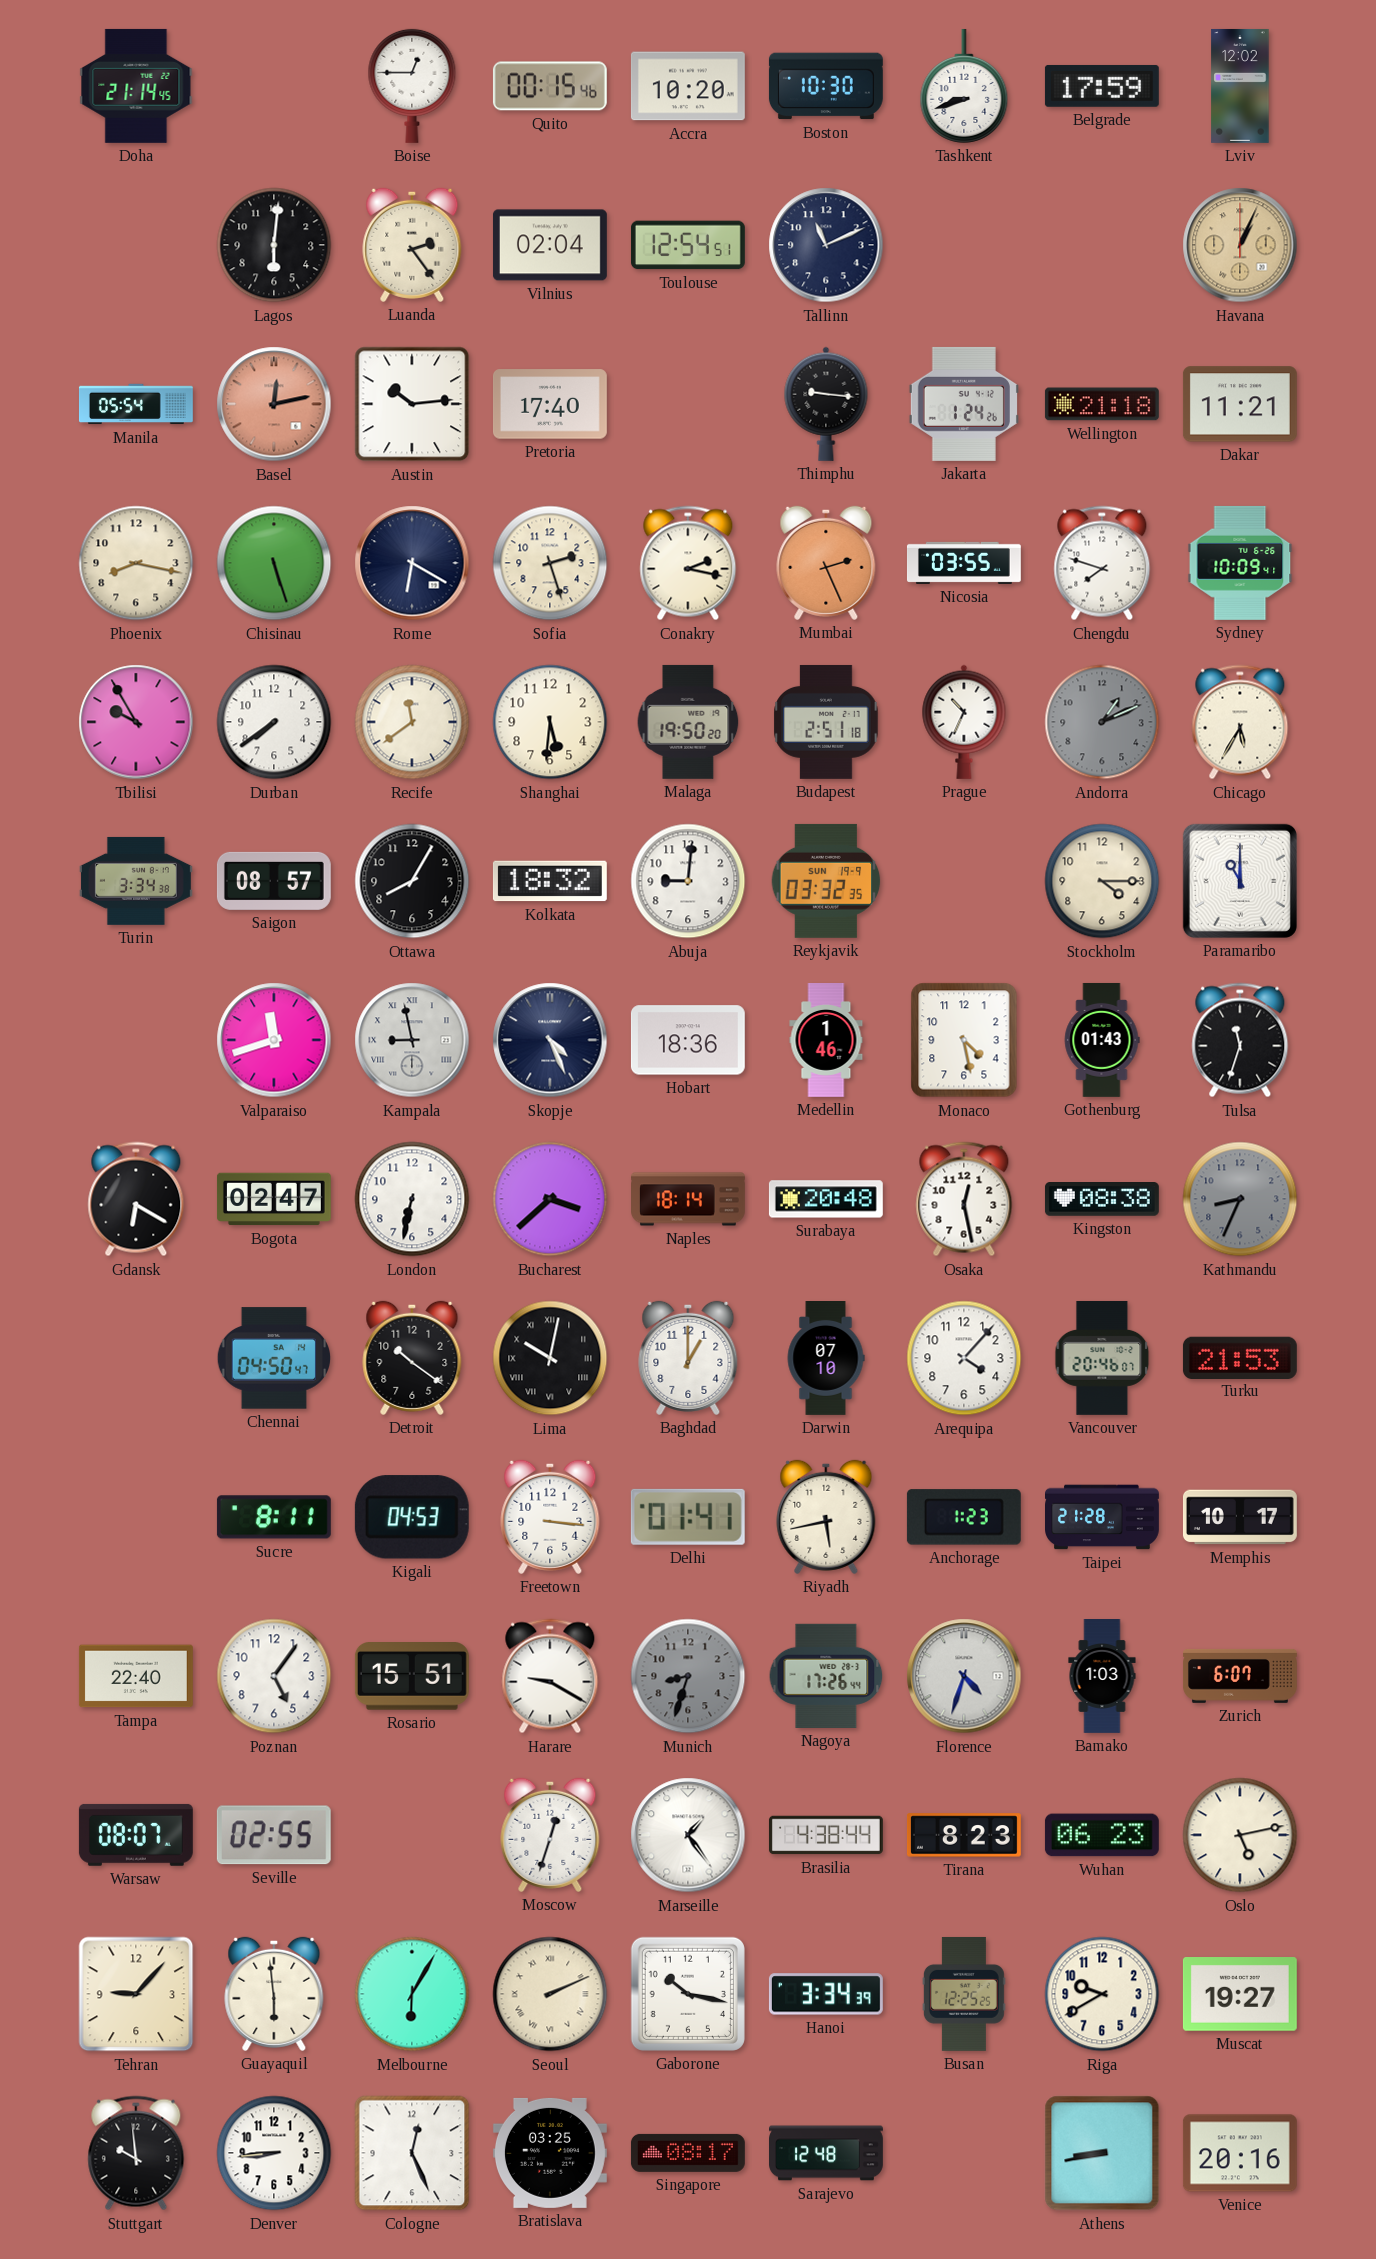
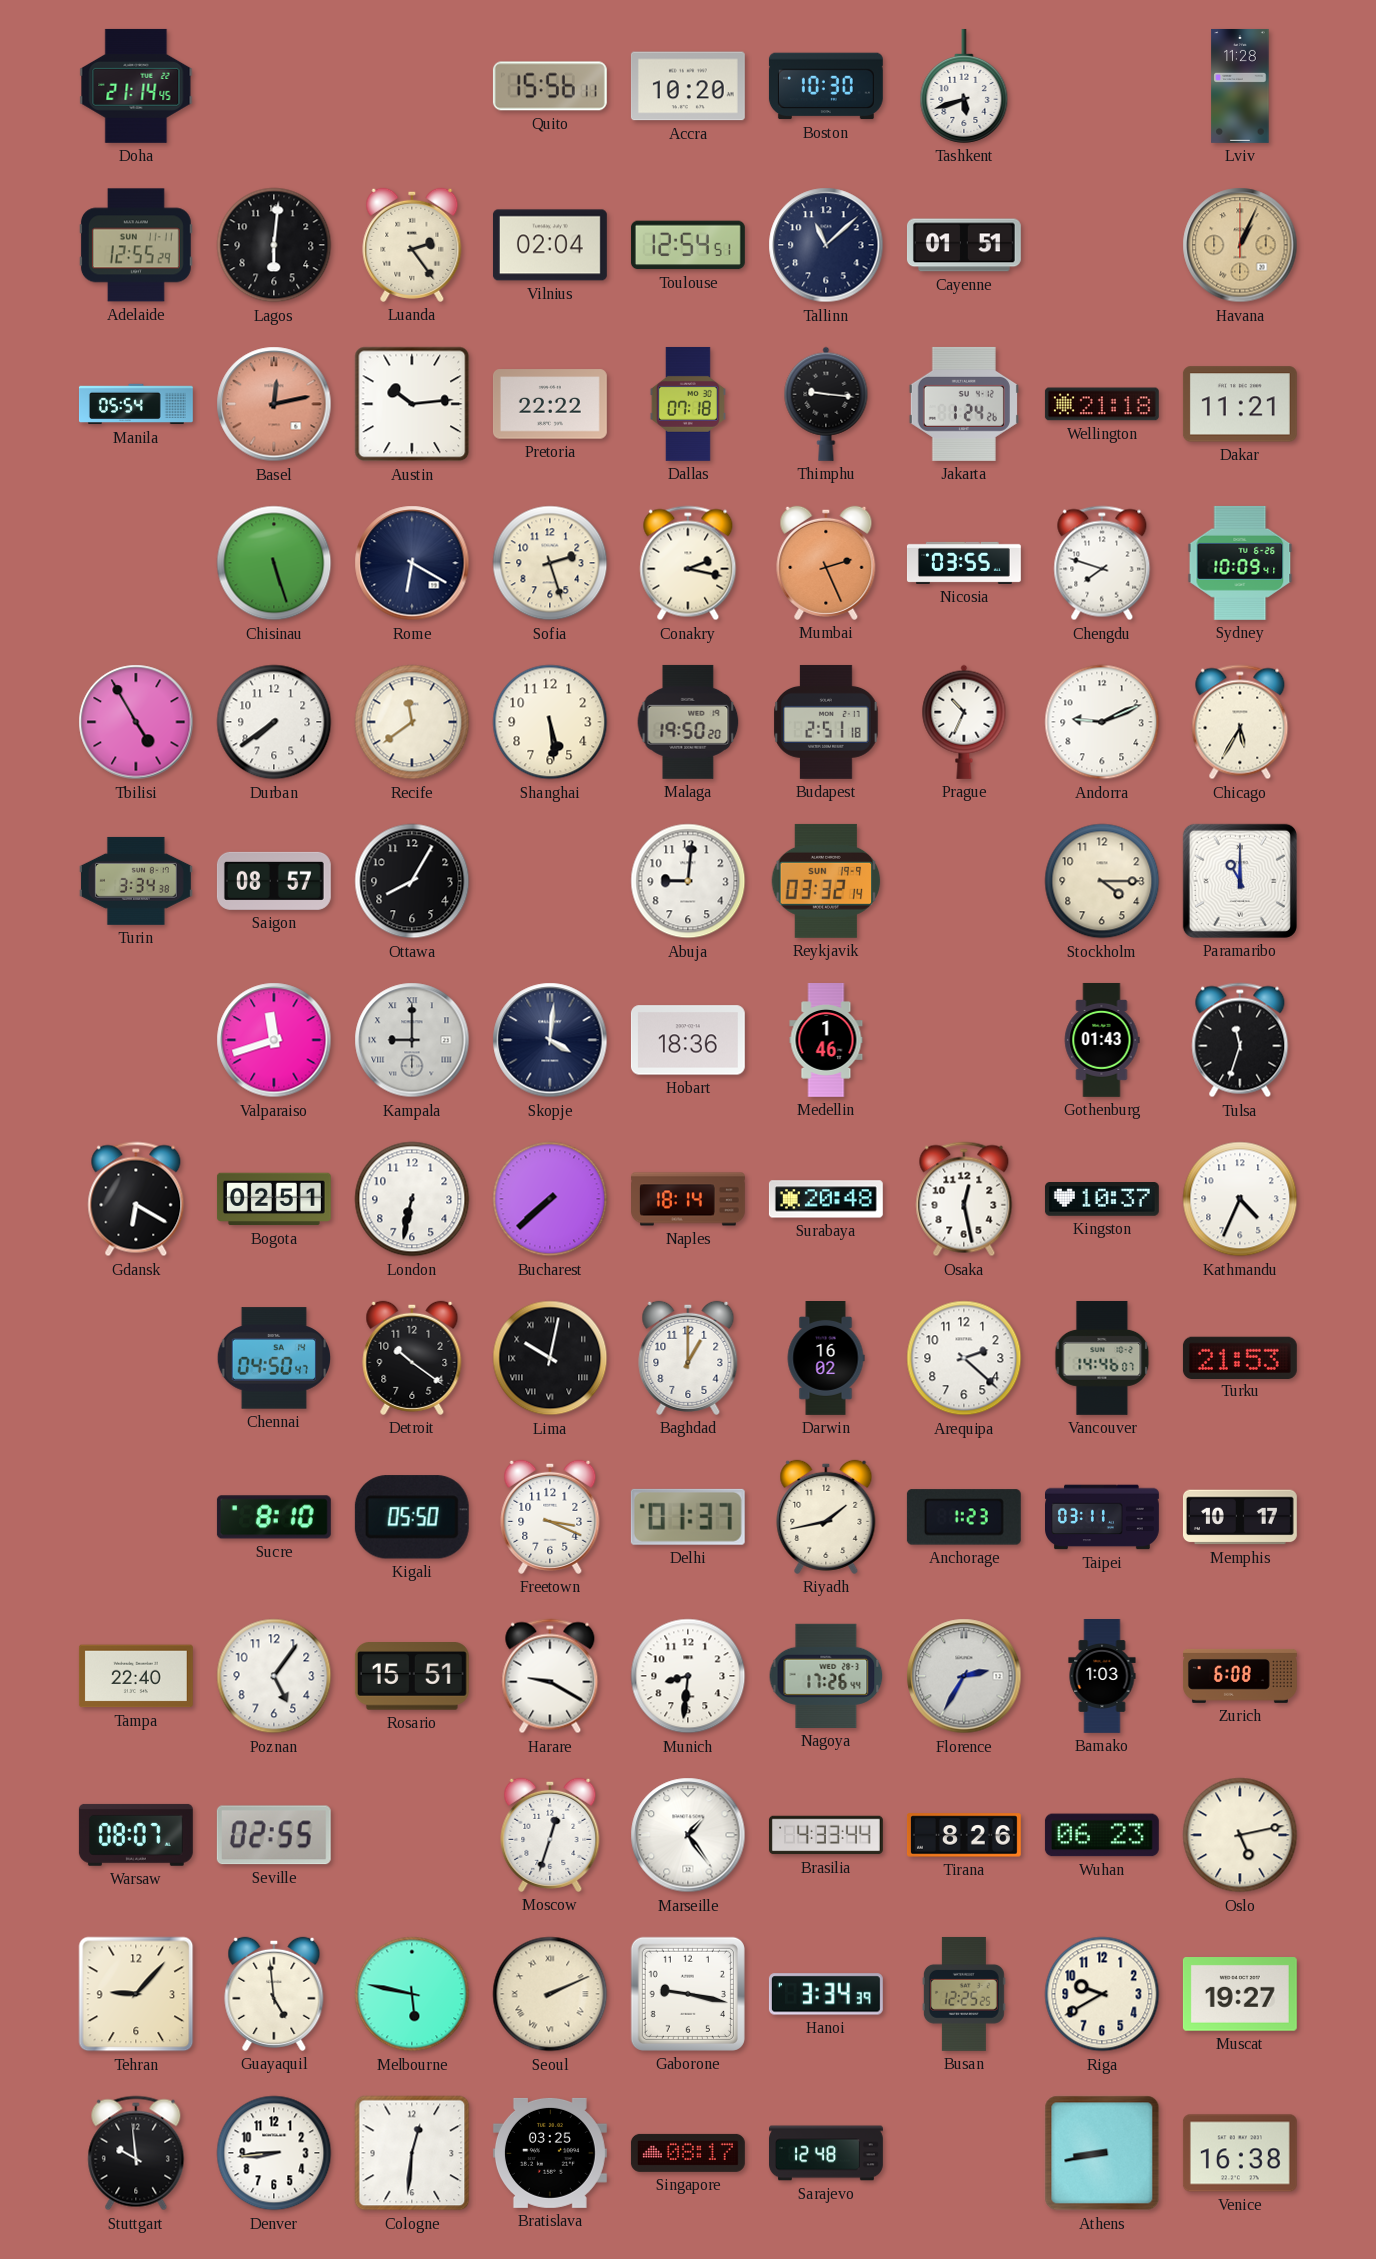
Boise: 12:45 -> none (412, 86)
Quito: 00:15 -> 15:56 (550, 86)
Tashkent: 8:42 -> 5:42 (964, 86)
Belgrade: 17:59 -> none (1102, 86)
Lviv: 12:02 -> 11:28 (1240, 86)
Adelaide: none -> 12:55 (136, 245)
Tallinn: 11:11 -> 11:08 (826, 245)
Cayenne: none -> 01:51 (964, 245)
Pretoria: 17:40 -> 22:22 (550, 404)
Dallas: none -> 07:18 (688, 404)
Phoenix: 8:17 -> none (136, 563)
Tbilisi: 9:55 -> 4:55 (136, 722)
Shanghai: 5:31 -> 5:29 (550, 722)
Andorra: 1:11 -> 9:11 (1102, 722)
Andorra dial: grey -> white (1102, 722)
Kolkata: 18:32 -> none (550, 881)
Reykjavik: 03:32:35 -> 03:32:14 (826, 881)
Kampala: 8:58 -> 9:00 (412, 1040)
Skopje: 4:26 -> 4:01 (550, 1040)
Monaco: 4:28 -> none (964, 1040)
Bogota: 02:47 -> 02:51 (274, 1199)
Bucharest: 3:38 -> 7:38 (550, 1199)
Kingston: 08:38 -> 10:37 (1102, 1200)
Kathmandu: 8:34 -> 4:34 (1240, 1199)
Kathmandu dial: grey -> white (1240, 1199)
Darwin: 07:10 -> 16:02 (826, 1359)
Arequipa: 4:07 -> 2:22 (964, 1358)
Vancouver: 20:46 -> 14:46 (1102, 1358)
Sucre: 8:11 -> 8:10 (274, 1517)
Kigali: 04:53 -> 05:50 (412, 1517)
Freetown: 3:16 -> 3:19 (550, 1517)
Delhi: 01:41 -> 01:37 (688, 1517)
Riyadh: 5:43 -> 1:43 (826, 1517)
Taipei: 21:28 -> 03:11 (1103, 1517)
Munich: 8:33 -> 8:31 (688, 1676)
Munich dial: grey -> white (688, 1676)
Florence: 4:33 -> 2:35 (964, 1676)
Zurich: 6:07 -> 6:08 (1241, 1676)
Brasilia: 4:38 -> 4:33 (826, 1835)
Tirana: 8:23 -> 8:26 (964, 1835)
Guayaquil: 5:59 -> 4:59 (274, 1994)
Melbourne: 6:05 -> 5:47 (412, 1994)
Gaborone: 10:17 -> 9:17 (688, 1994)
Cologne: 12:26 -> 12:31 (412, 2153)
Venice: 20:16 -> 16:38 (1240, 2153)
